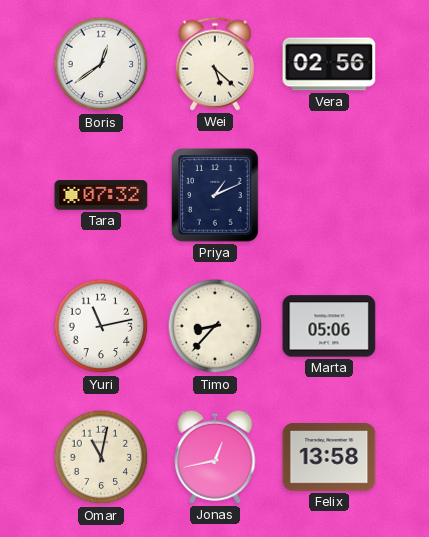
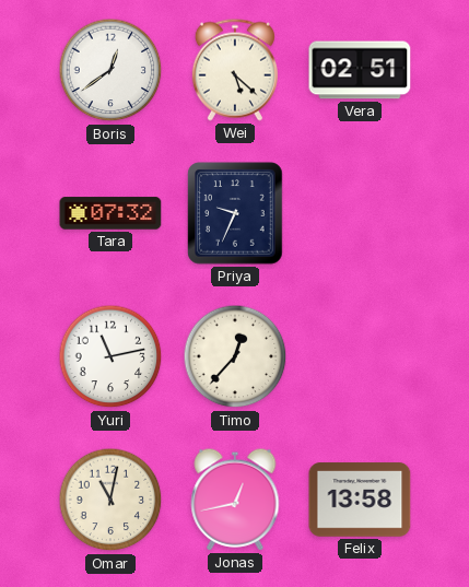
Vera: 02:56 -> 02:51 (360, 70)
Priya: 1:11 -> 9:34 (235, 213)
Timo: 8:37 -> 12:37 (235, 356)
Marta: 05:06 -> none (329, 326)
